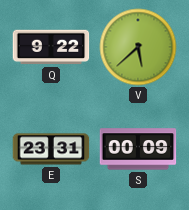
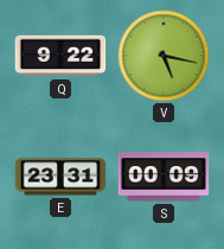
V: 5:38 -> 5:17 (164, 56)
